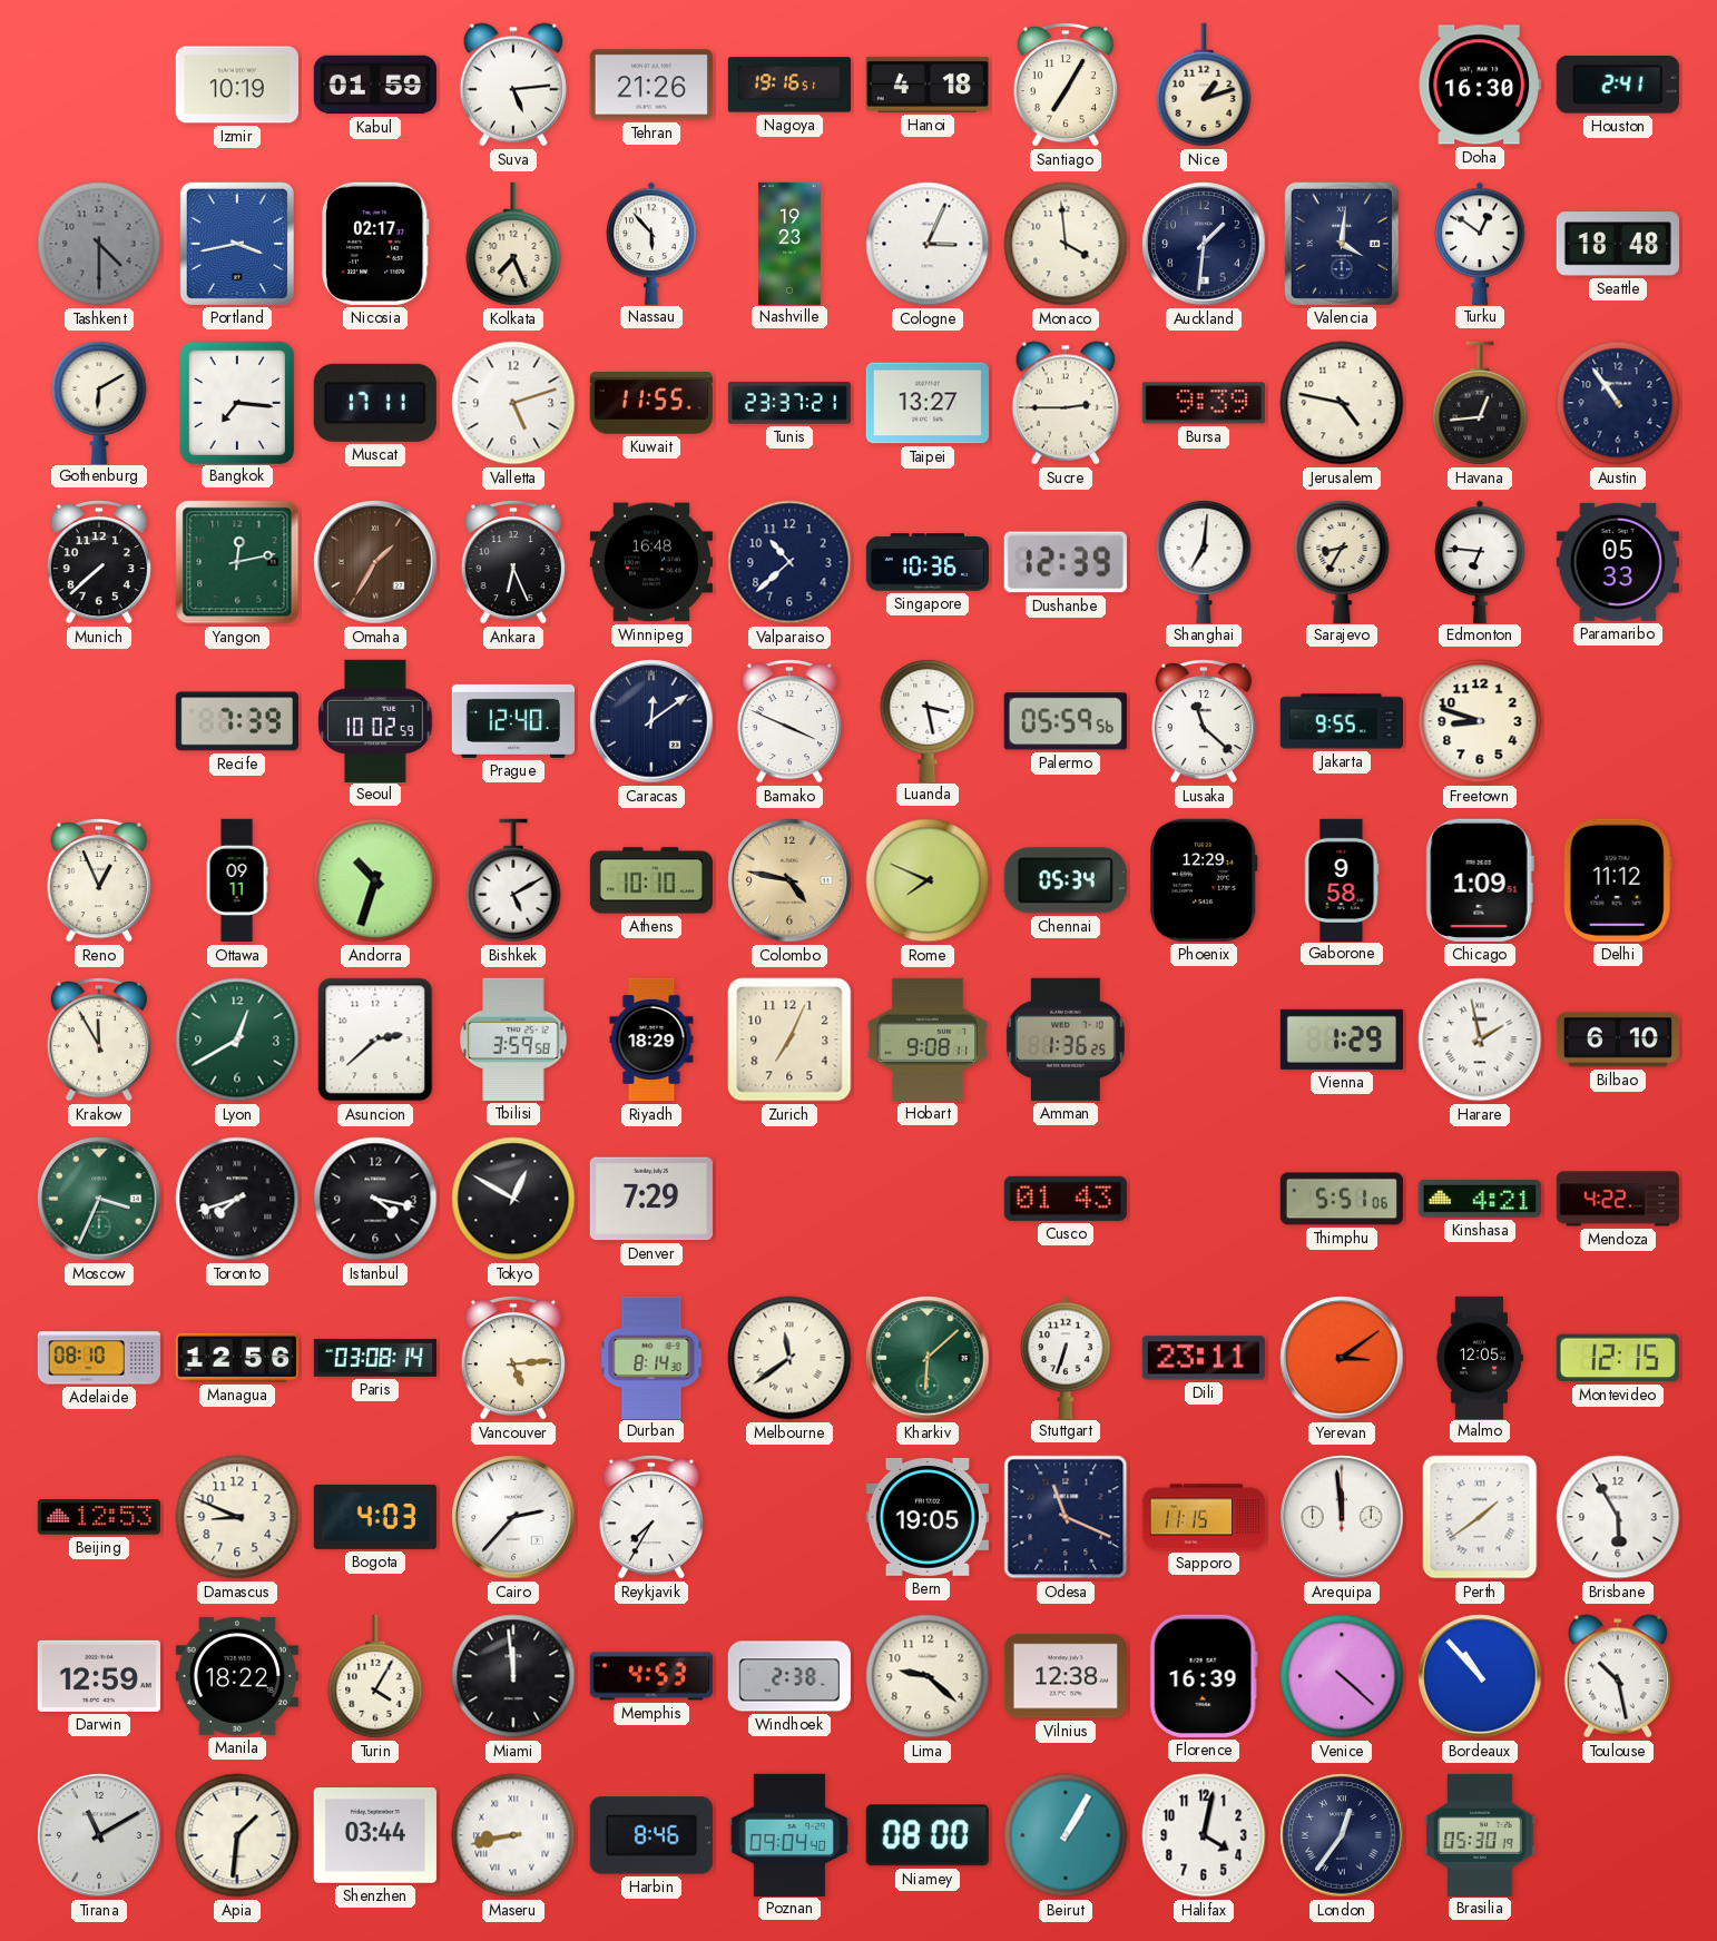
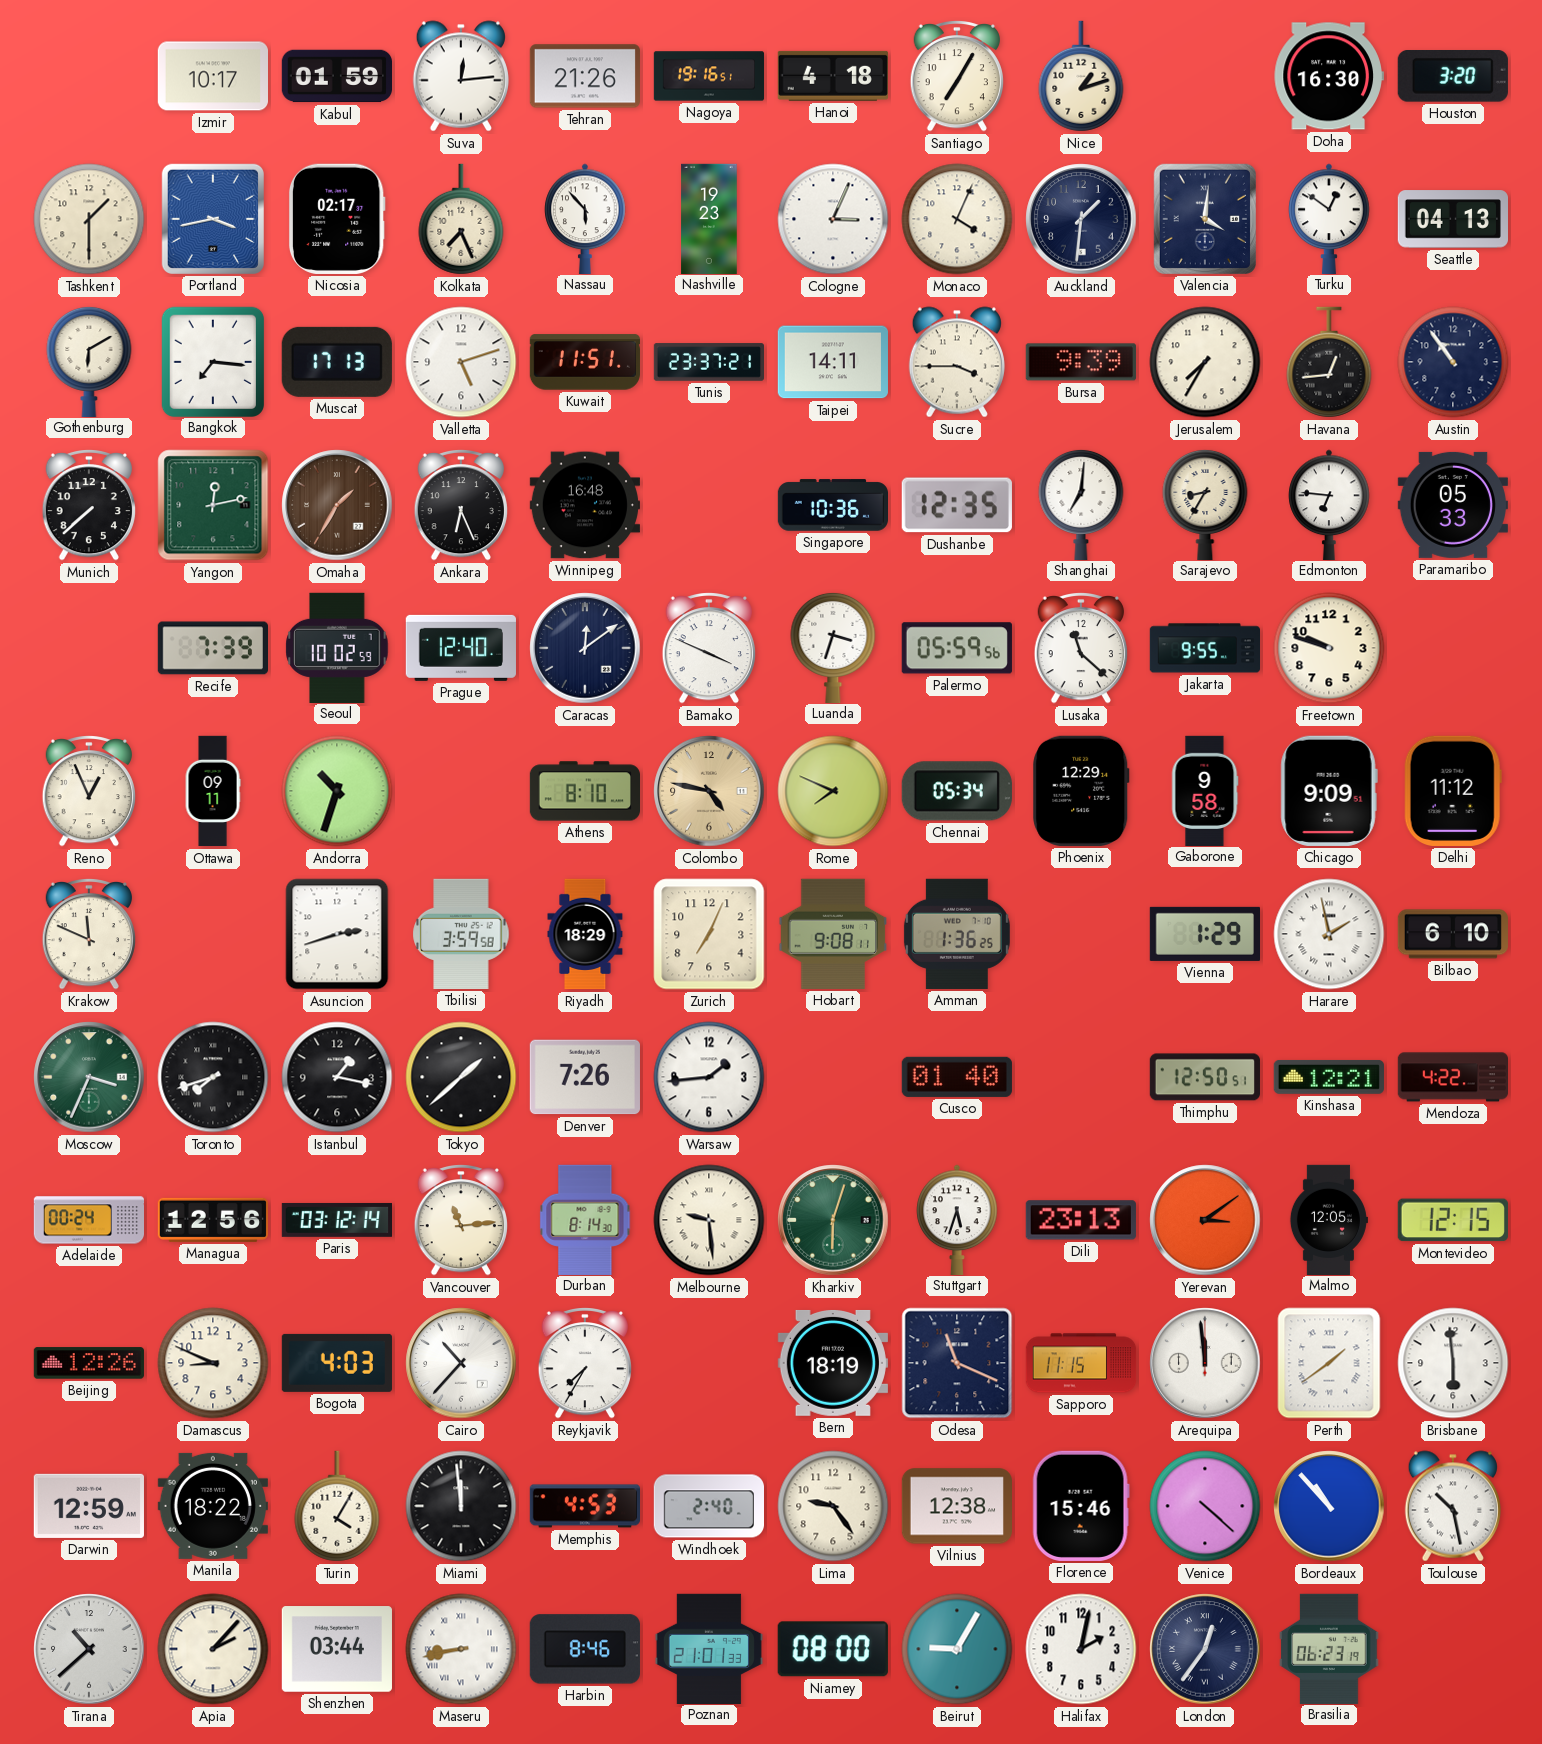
Izmir: 10:19 -> 10:17 (212, 76)
Suva: 5:14 -> 12:14 (461, 76)
Houston: 2:41 -> 3:20 (1453, 77)
Tashkent: 4:30 -> 1:30 (89, 219)
Tashkent dial: grey -> cream (89, 219)
Monaco: 3:59 -> 4:04 (957, 219)
Seattle: 18:48 -> 04:13 (1452, 219)
Muscat: 17:11 -> 17:13 (337, 362)
Kuwait: 11:55 -> 11:51 (585, 362)
Taipei: 13:27 -> 14:11 (833, 362)
Sucre: 2:45 -> 3:45 (957, 362)
Jerusalem: 4:47 -> 7:35 (1205, 362)
Valparaiso: 10:38 -> none (789, 562)
Dushanbe: 12:39 -> 12:35 (957, 505)
Luanda: 3:28 -> 3:33 (833, 647)
Freetown: 8:48 -> 9:48 (1329, 648)
Bishkek: 5:10 -> none (513, 880)
Athens: 10:10 -> 8:10 (584, 791)
Chicago: 1:09 -> 9:09 (1329, 791)
Krakow: 11:55 -> 11:49 (88, 934)
Lyon: 12:40 -> none (237, 1040)
Asuncion: 2:38 -> 2:42 (337, 934)
Istanbul: 4:17 -> 1:17 (337, 1077)
Tokyo: 12:50 -> 1:38 (461, 1077)
Denver: 7:29 -> 7:26 (585, 1077)
Warsaw: none -> 1:44 (709, 1077)
Cusco: 01:43 -> 01:40 (957, 1077)
Thimphu: 5:51 -> 12:50 (1205, 1077)
Kinshasa: 4:21 -> 12:21 (1329, 1077)
Adelaide: 08:10 -> 00:24 (88, 1220)
Paris: 03:08 -> 03:12 (336, 1220)
Vancouver: 5:14 -> 11:14 (460, 1220)
Melbourne: 11:39 -> 9:29 (709, 1220)
Kharkiv: 6:08 -> 6:03 (833, 1220)
Stuttgart: 6:33 -> 5:33 (957, 1219)
Dili: 23:11 -> 23:13 (1081, 1220)
Beijing: 12:53 -> 12:26 (89, 1363)
Cairo: 2:37 -> 10:37 (461, 1363)
Bern: 19:05 -> 18:19 (833, 1363)
Brisbane: 5:55 -> 5:59 (1453, 1363)
Windhoek: 2:38 -> 2:40 (708, 1506)
Lima: 9:22 -> 9:24 (833, 1506)
Florence: 16:39 -> 15:46 (1081, 1506)
Tirana: 11:10 -> 10:38 (89, 1649)
Apia: 1:31 -> 2:07 (213, 1649)
Poznan: 09:04 -> 21:01 (709, 1648)
Beirut: 1:05 -> 9:05 (957, 1649)
Halifax: 4:02 -> 2:02 (1081, 1649)
Brasilia: 05:30 -> 06:23 (1329, 1648)
